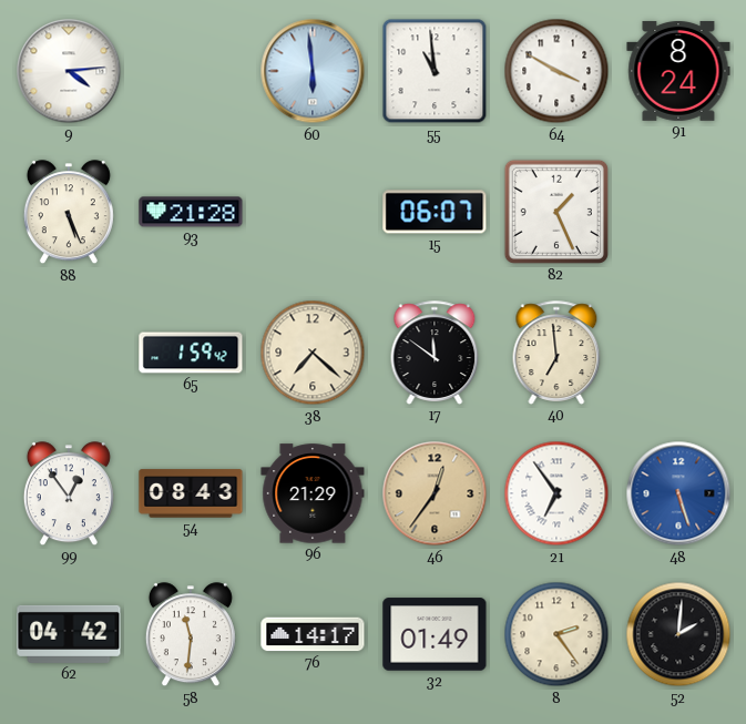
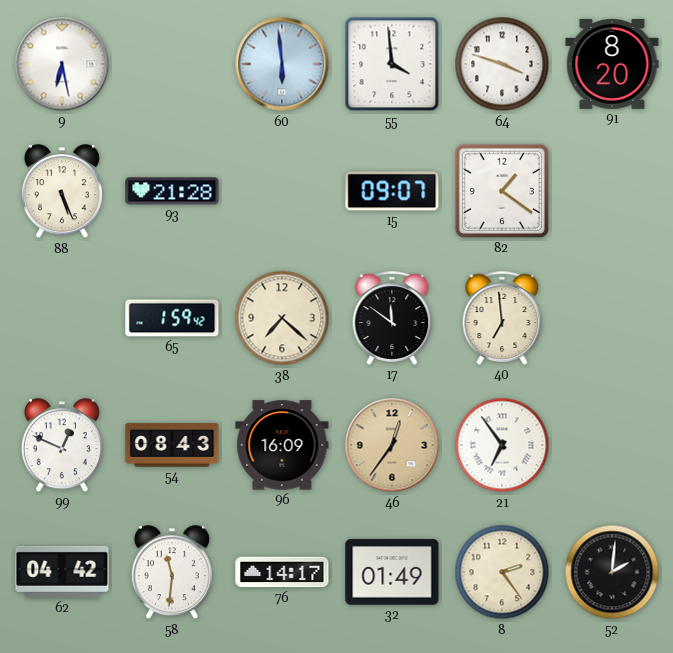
9: 4:14 -> 6:28 (62, 64)
55: 10:59 -> 3:59 (392, 64)
64: 3:50 -> 3:48 (502, 64)
91: 8:24 -> 8:20 (612, 64)
15: 06:07 -> 09:07 (392, 191)
82: 1:26 -> 1:21 (502, 191)
99: 12:54 -> 12:49 (62, 446)
96: 21:29 -> 16:09 (282, 445)
48: 5:27 -> none (678, 493)
